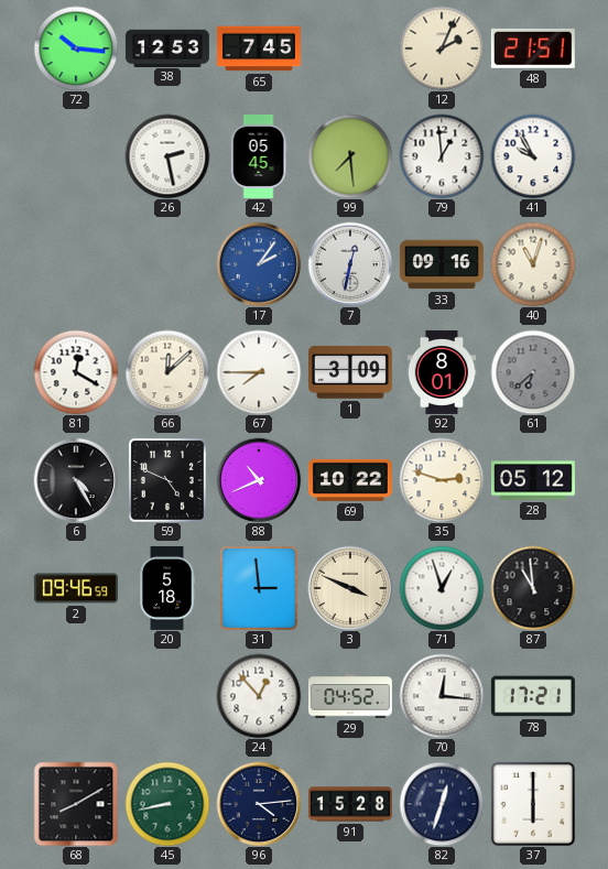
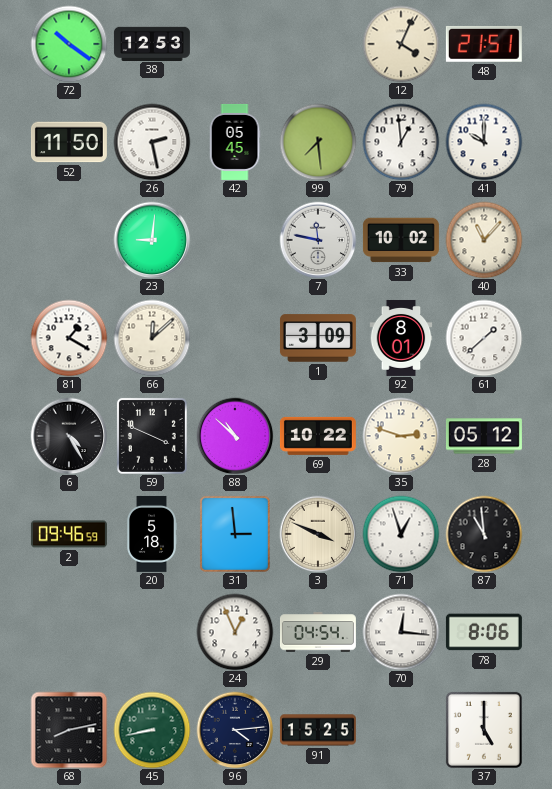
72: 10:16 -> 10:21 (69, 44)
65: 7:45 -> none (259, 48)
12: 2:04 -> 4:04 (401, 44)
52: none -> 11:50 (69, 142)
41: 9:55 -> 10:00 (484, 142)
23: none -> 9:01 (152, 240)
17: 2:06 -> none (259, 264)
7: 12:32 -> 11:47 (318, 240)
33: 09:16 -> 10:02 (401, 240)
40: 11:03 -> 11:07 (484, 240)
81: 12:20 -> 1:20 (69, 338)
67: 7:45 -> none (259, 372)
61: 6:38 -> 1:38 (484, 338)
61 dial: grey -> white (484, 338)
59: 4:49 -> 3:49 (152, 436)
88: 10:41 -> 10:52 (235, 436)
24: 12:53 -> 12:56 (235, 632)
29: 04:52 -> 04:54 (318, 632)
78: 17:21 -> 8:06 (484, 632)
68: 8:10 -> 8:13 (69, 730)
91: 15:28 -> 15:25 (318, 730)
82: 12:33 -> none (442, 804)
37: 6:00 -> 5:00 (484, 730)
